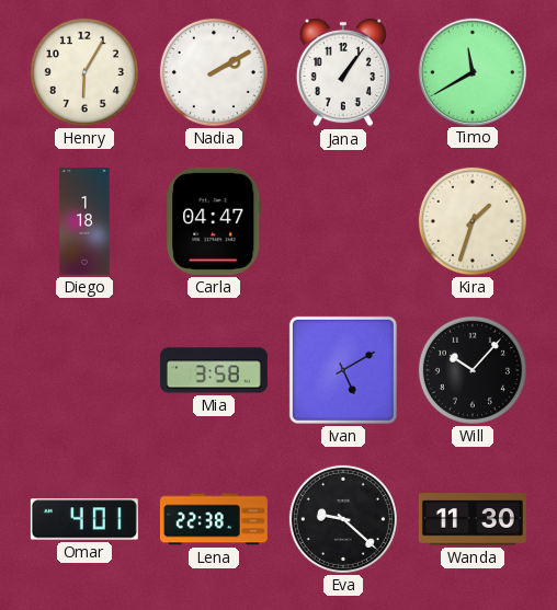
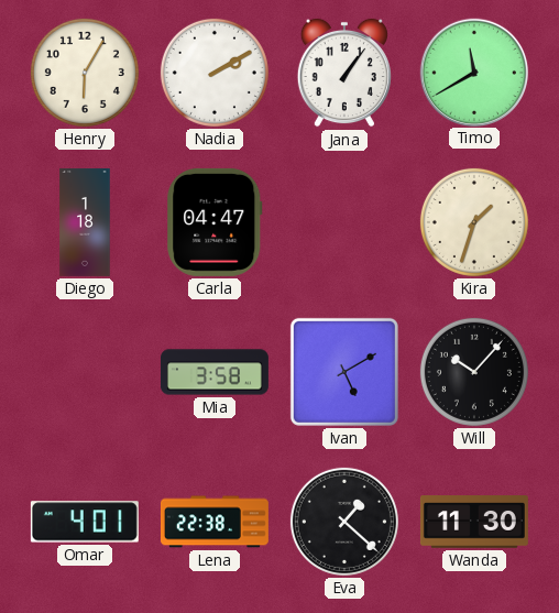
Eva: 9:22 -> 1:22 (344, 522)
